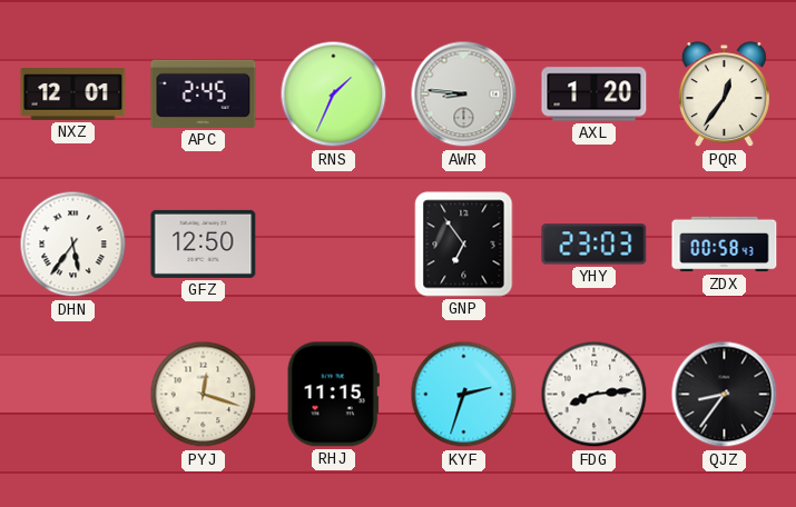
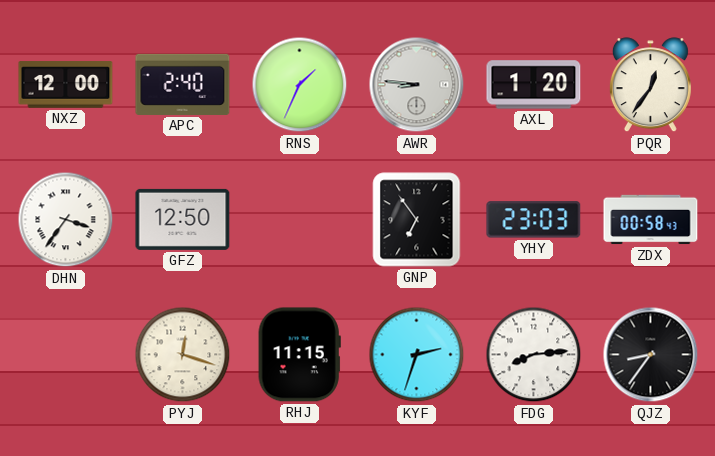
NXZ: 12:01 -> 12:00 (66, 85)
APC: 2:45 -> 2:40 (183, 84)
DHN: 5:36 -> 3:36 (66, 220)
